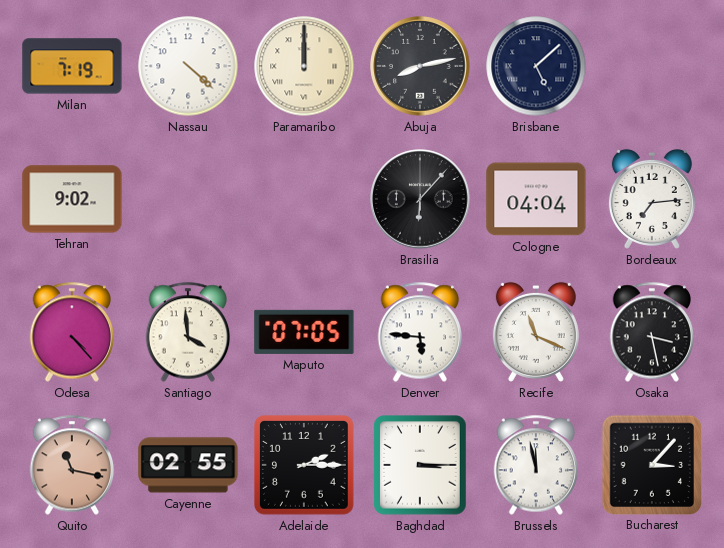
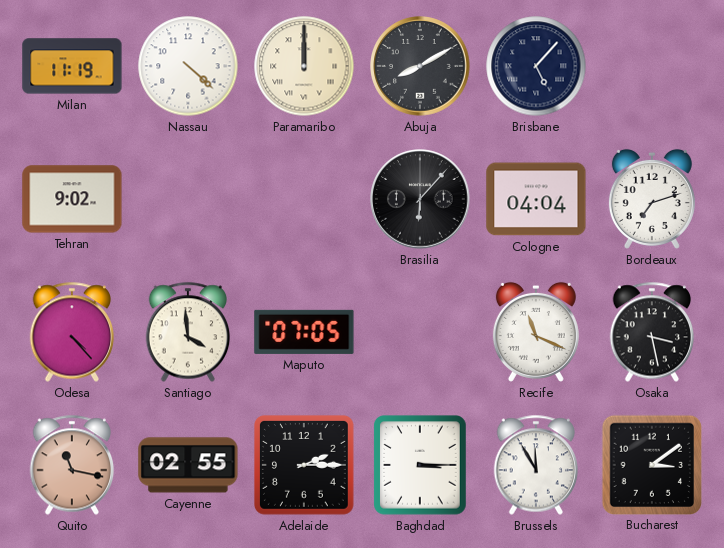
Milan: 7:19 -> 11:19 (72, 66)
Abuja: 8:13 -> 8:10 (420, 66)
Brisbane: 5:08 -> 5:07 (536, 66)
Bordeaux: 7:14 -> 7:12 (652, 199)
Denver: 5:46 -> none (420, 332)
Brussels: 11:58 -> 11:55 (536, 465)
Bucharest: 3:07 -> 3:09 (651, 464)
